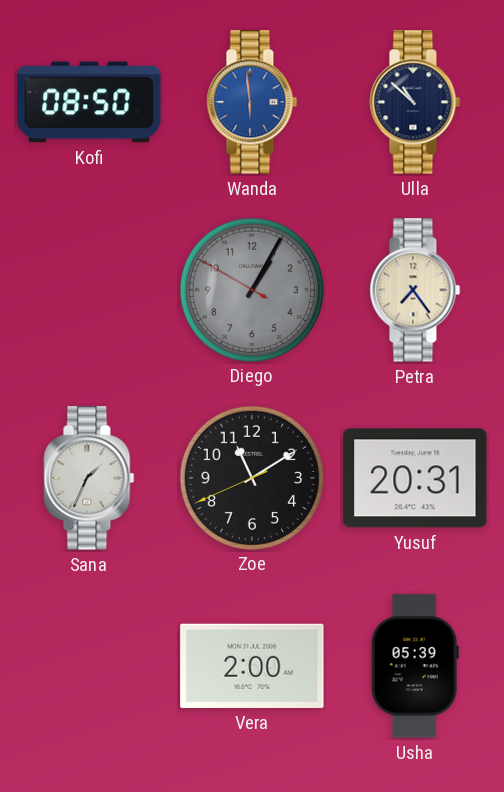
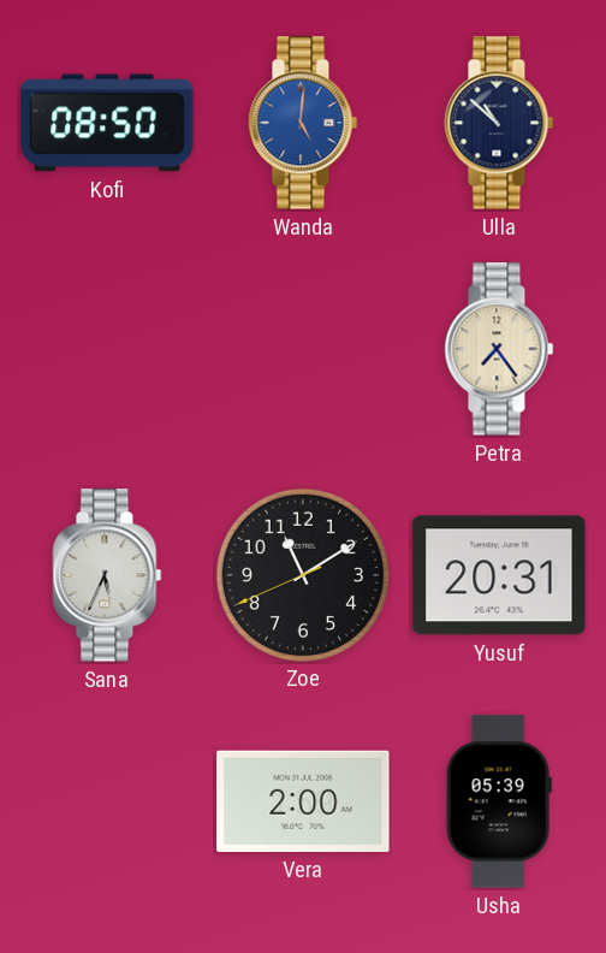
Wanda: 5:59 -> 5:01 (303, 123)
Diego: 1:04 -> none (251, 289)
Sana: 1:34 -> 5:34 (107, 575)
